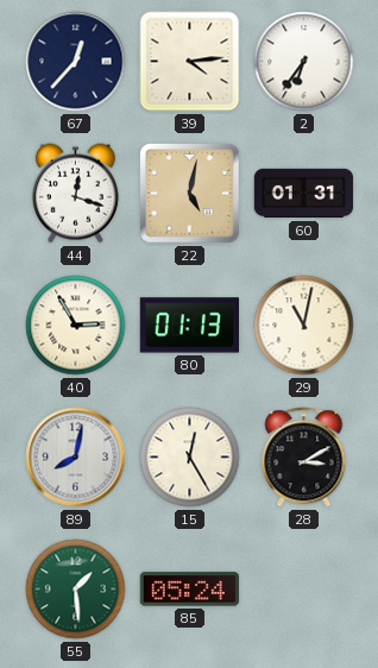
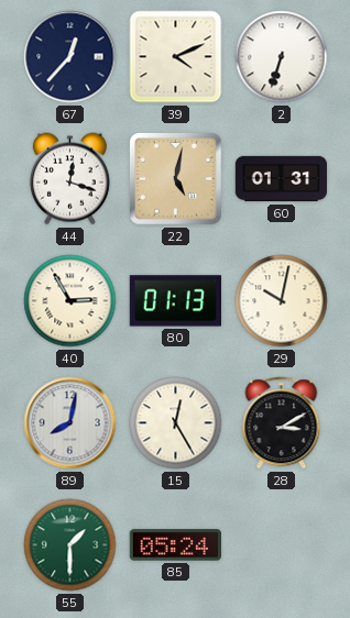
39: 4:14 -> 4:11 (176, 57)
2: 6:36 -> 6:33 (282, 57)
29: 11:02 -> 10:02 (282, 301)
55: 1:29 -> 1:30 (70, 545)
